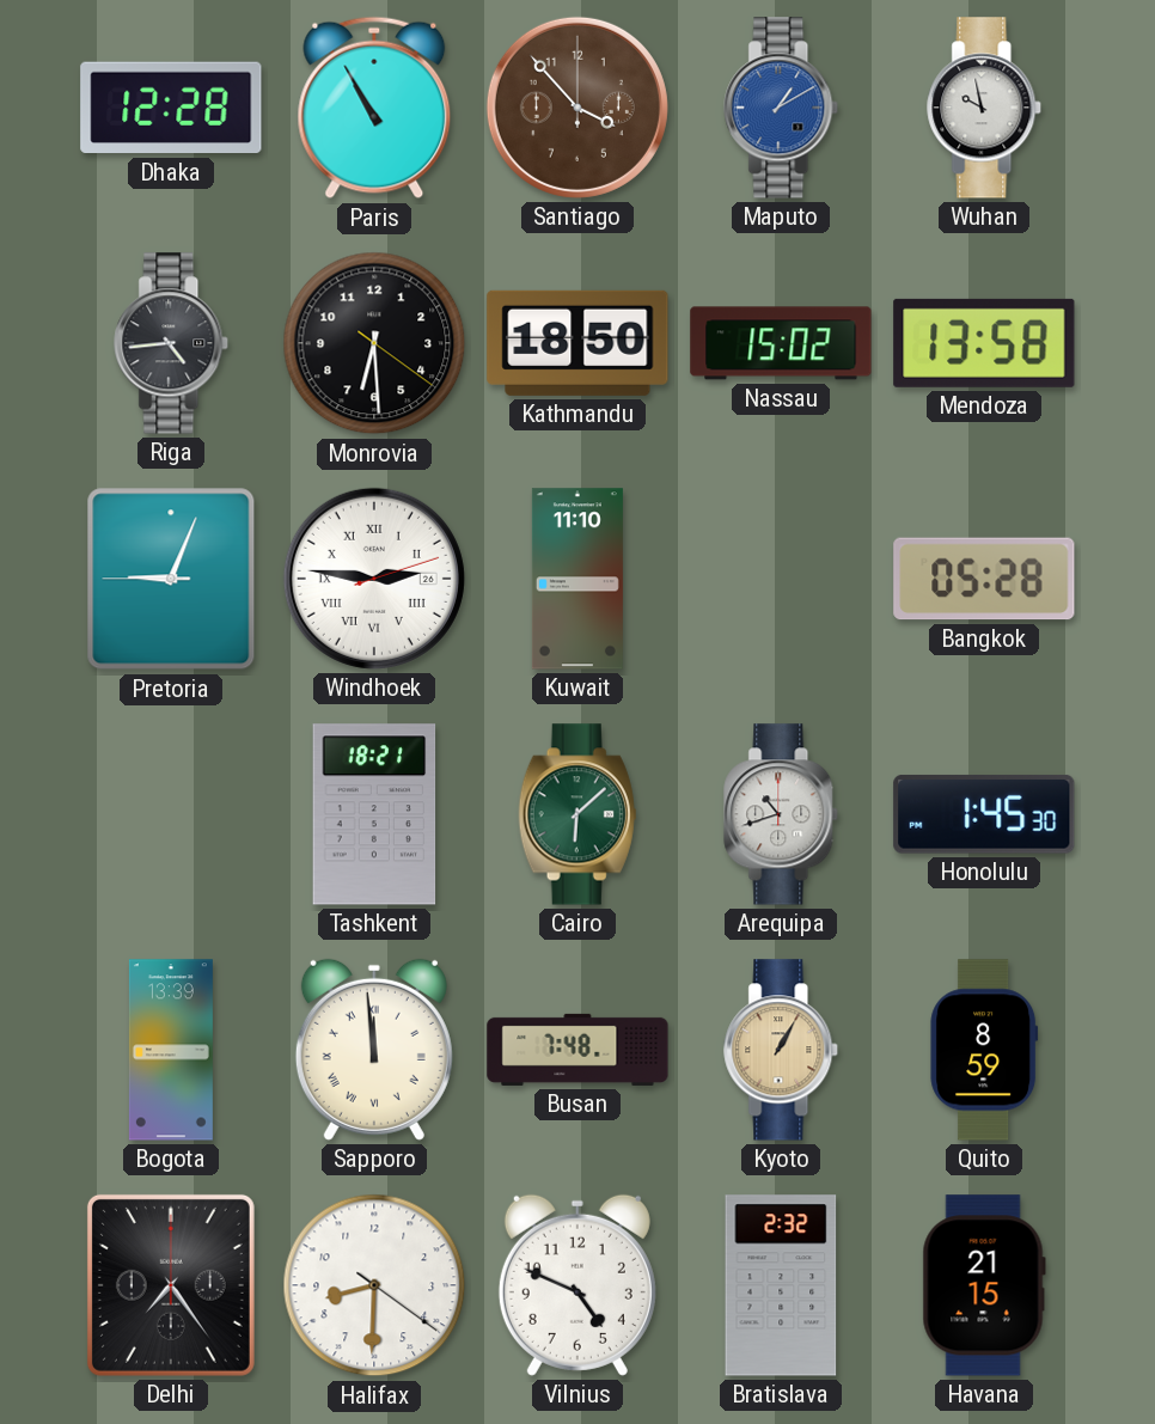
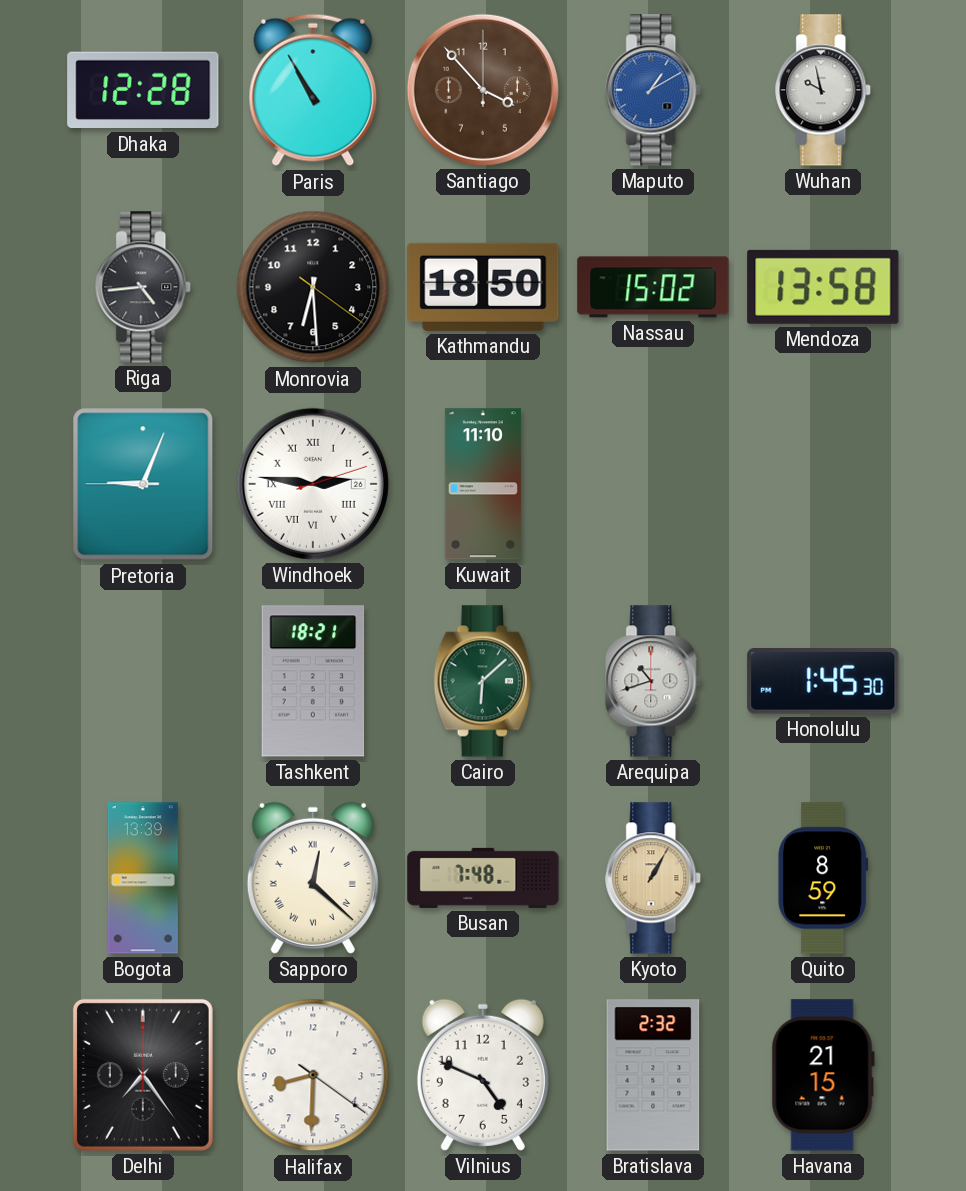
Bangkok: 05:28 -> none (984, 579)
Sapporo: 11:59 -> 12:22 (313, 878)
